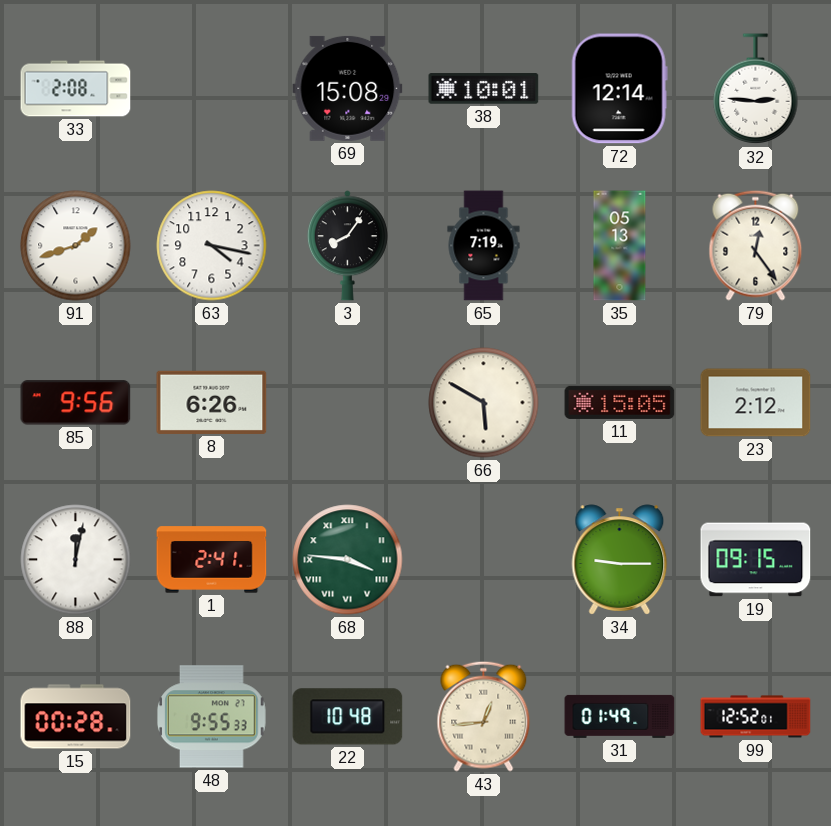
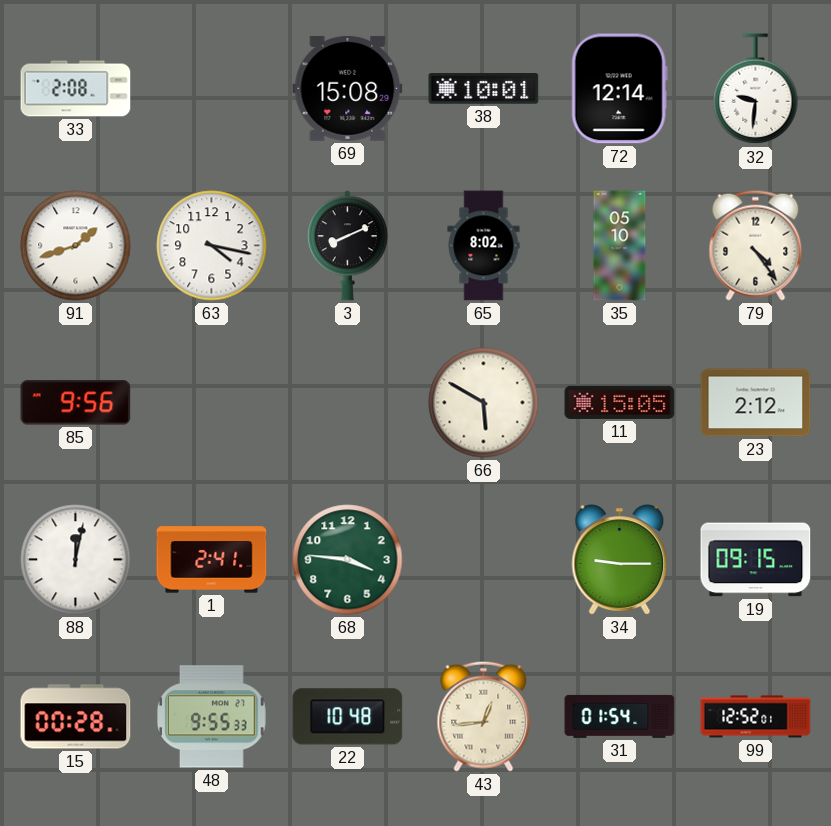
32: 2:46 -> 9:31 (756, 89)
3: 8:06 -> 8:11 (347, 246)
65: 7:19 -> 8:02 (484, 246)
35: 05:13 -> 05:10 (620, 246)
79: 12:24 -> 4:24 (756, 245)
8: 6:26 -> none (212, 402)
68 numerals: Roman -> Arabic (348, 560)
31: 01:49 -> 01:54 (620, 716)
